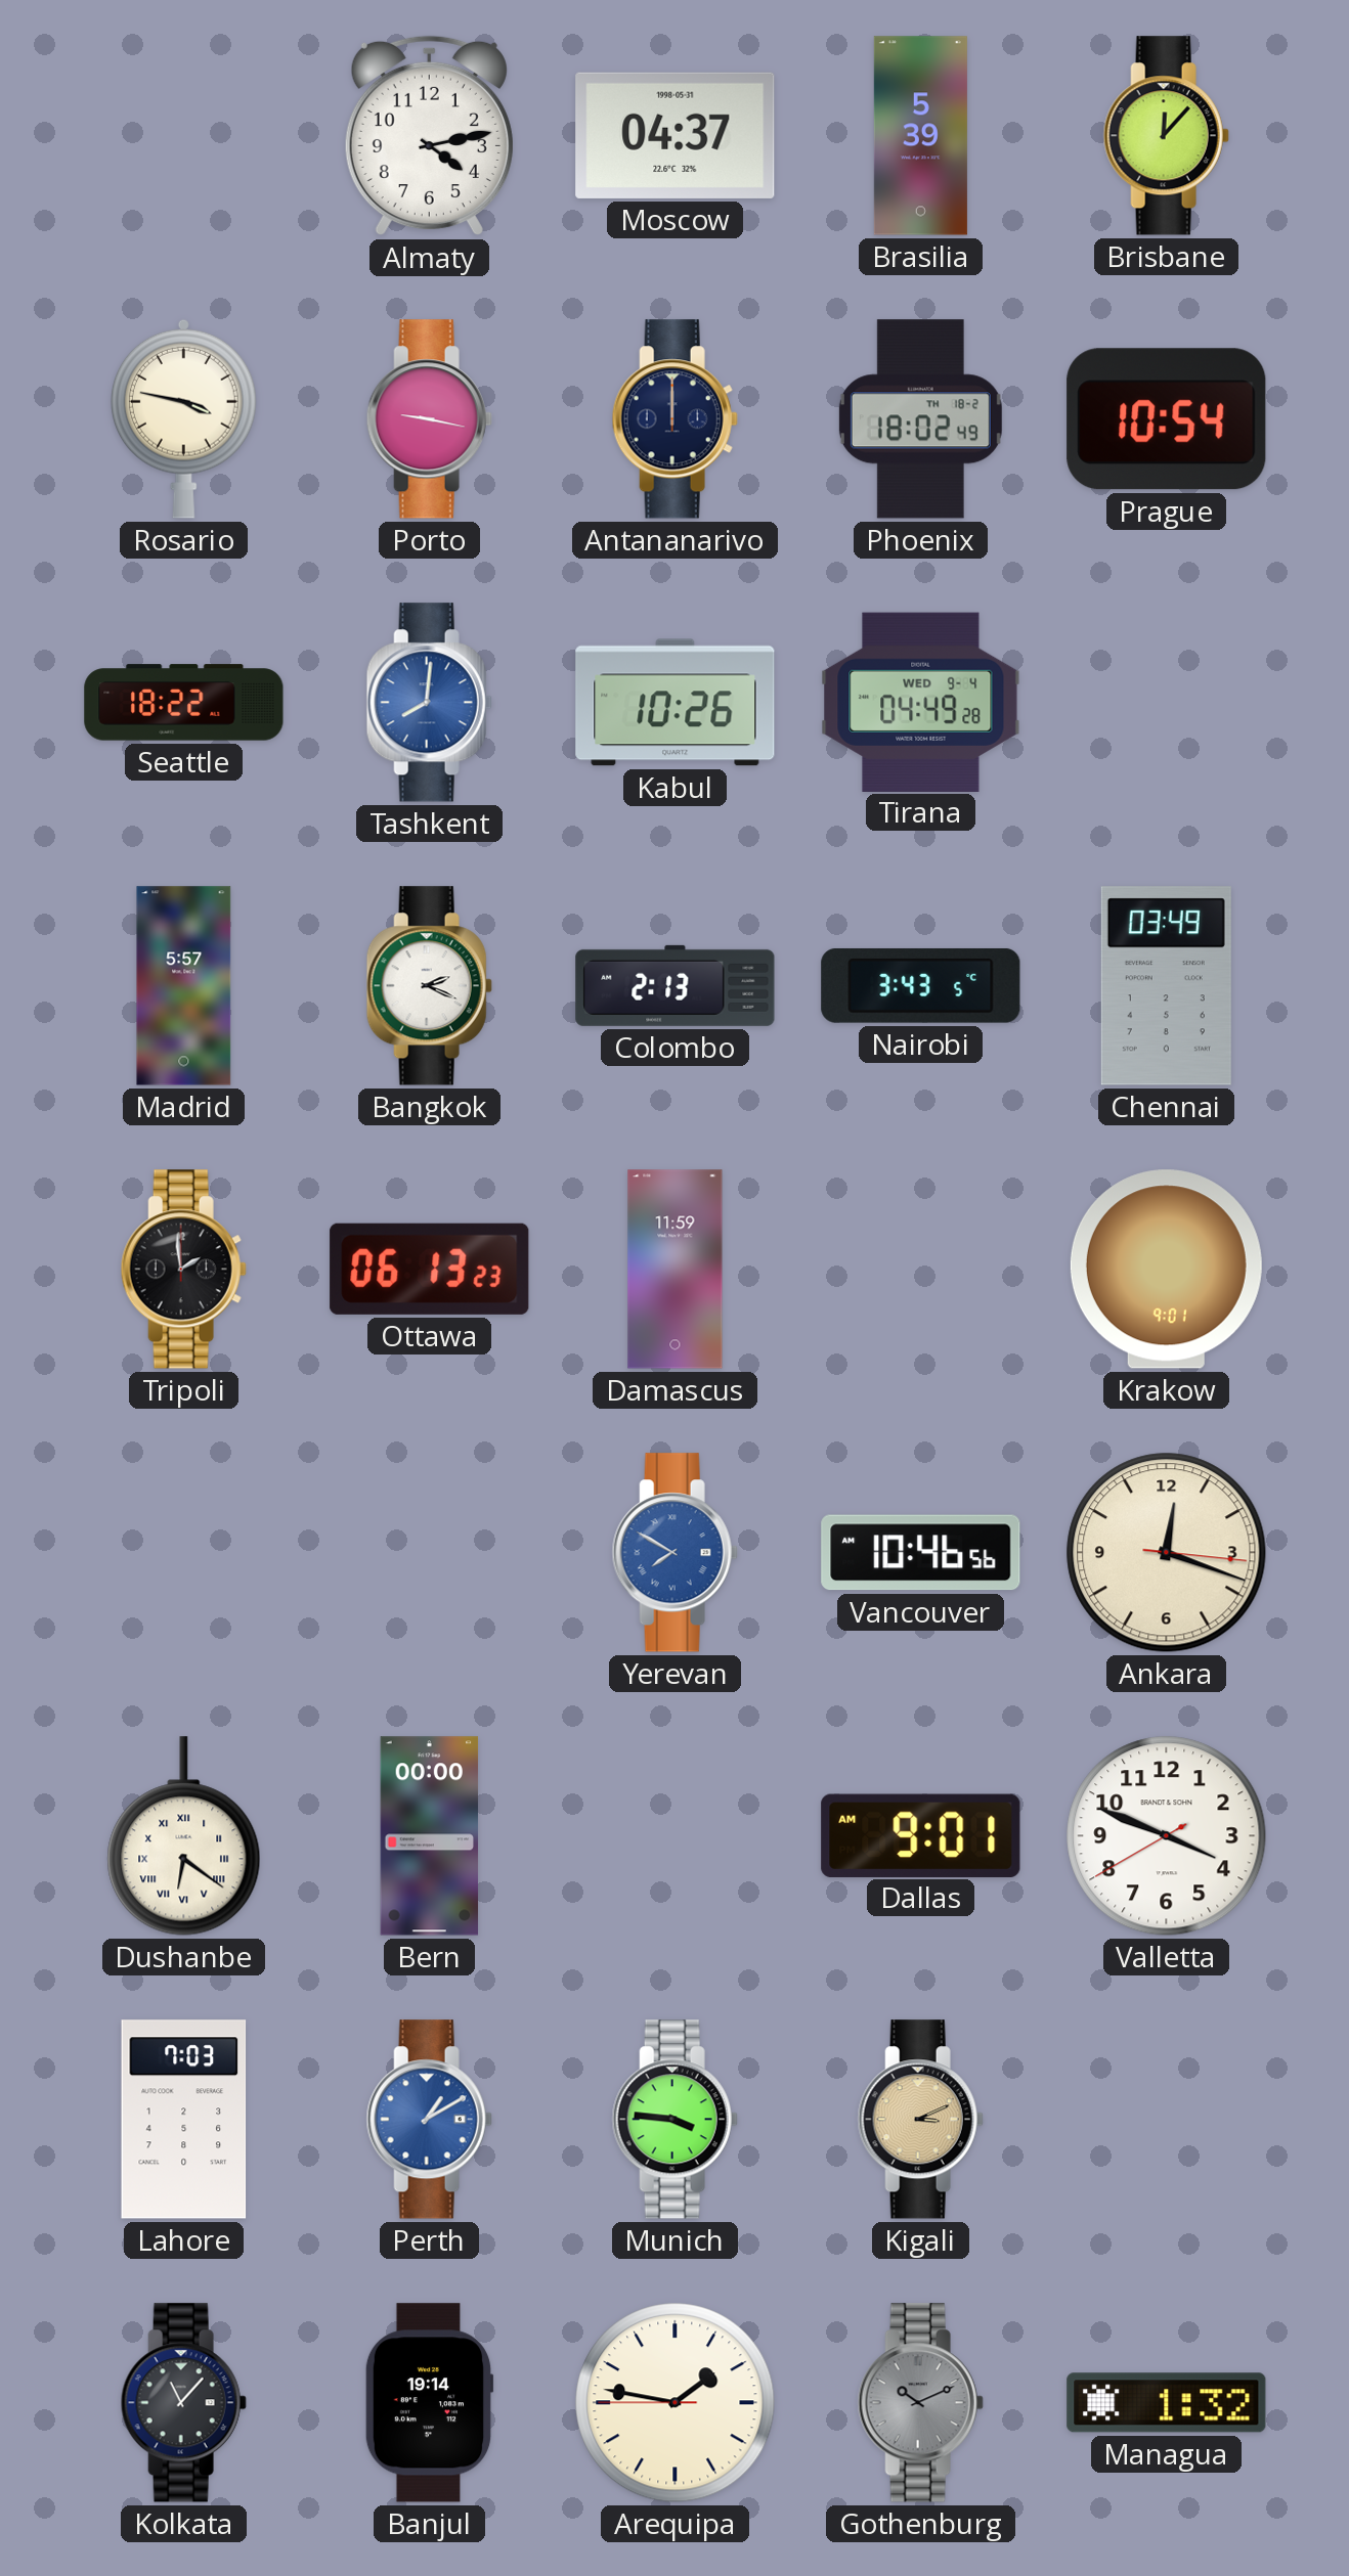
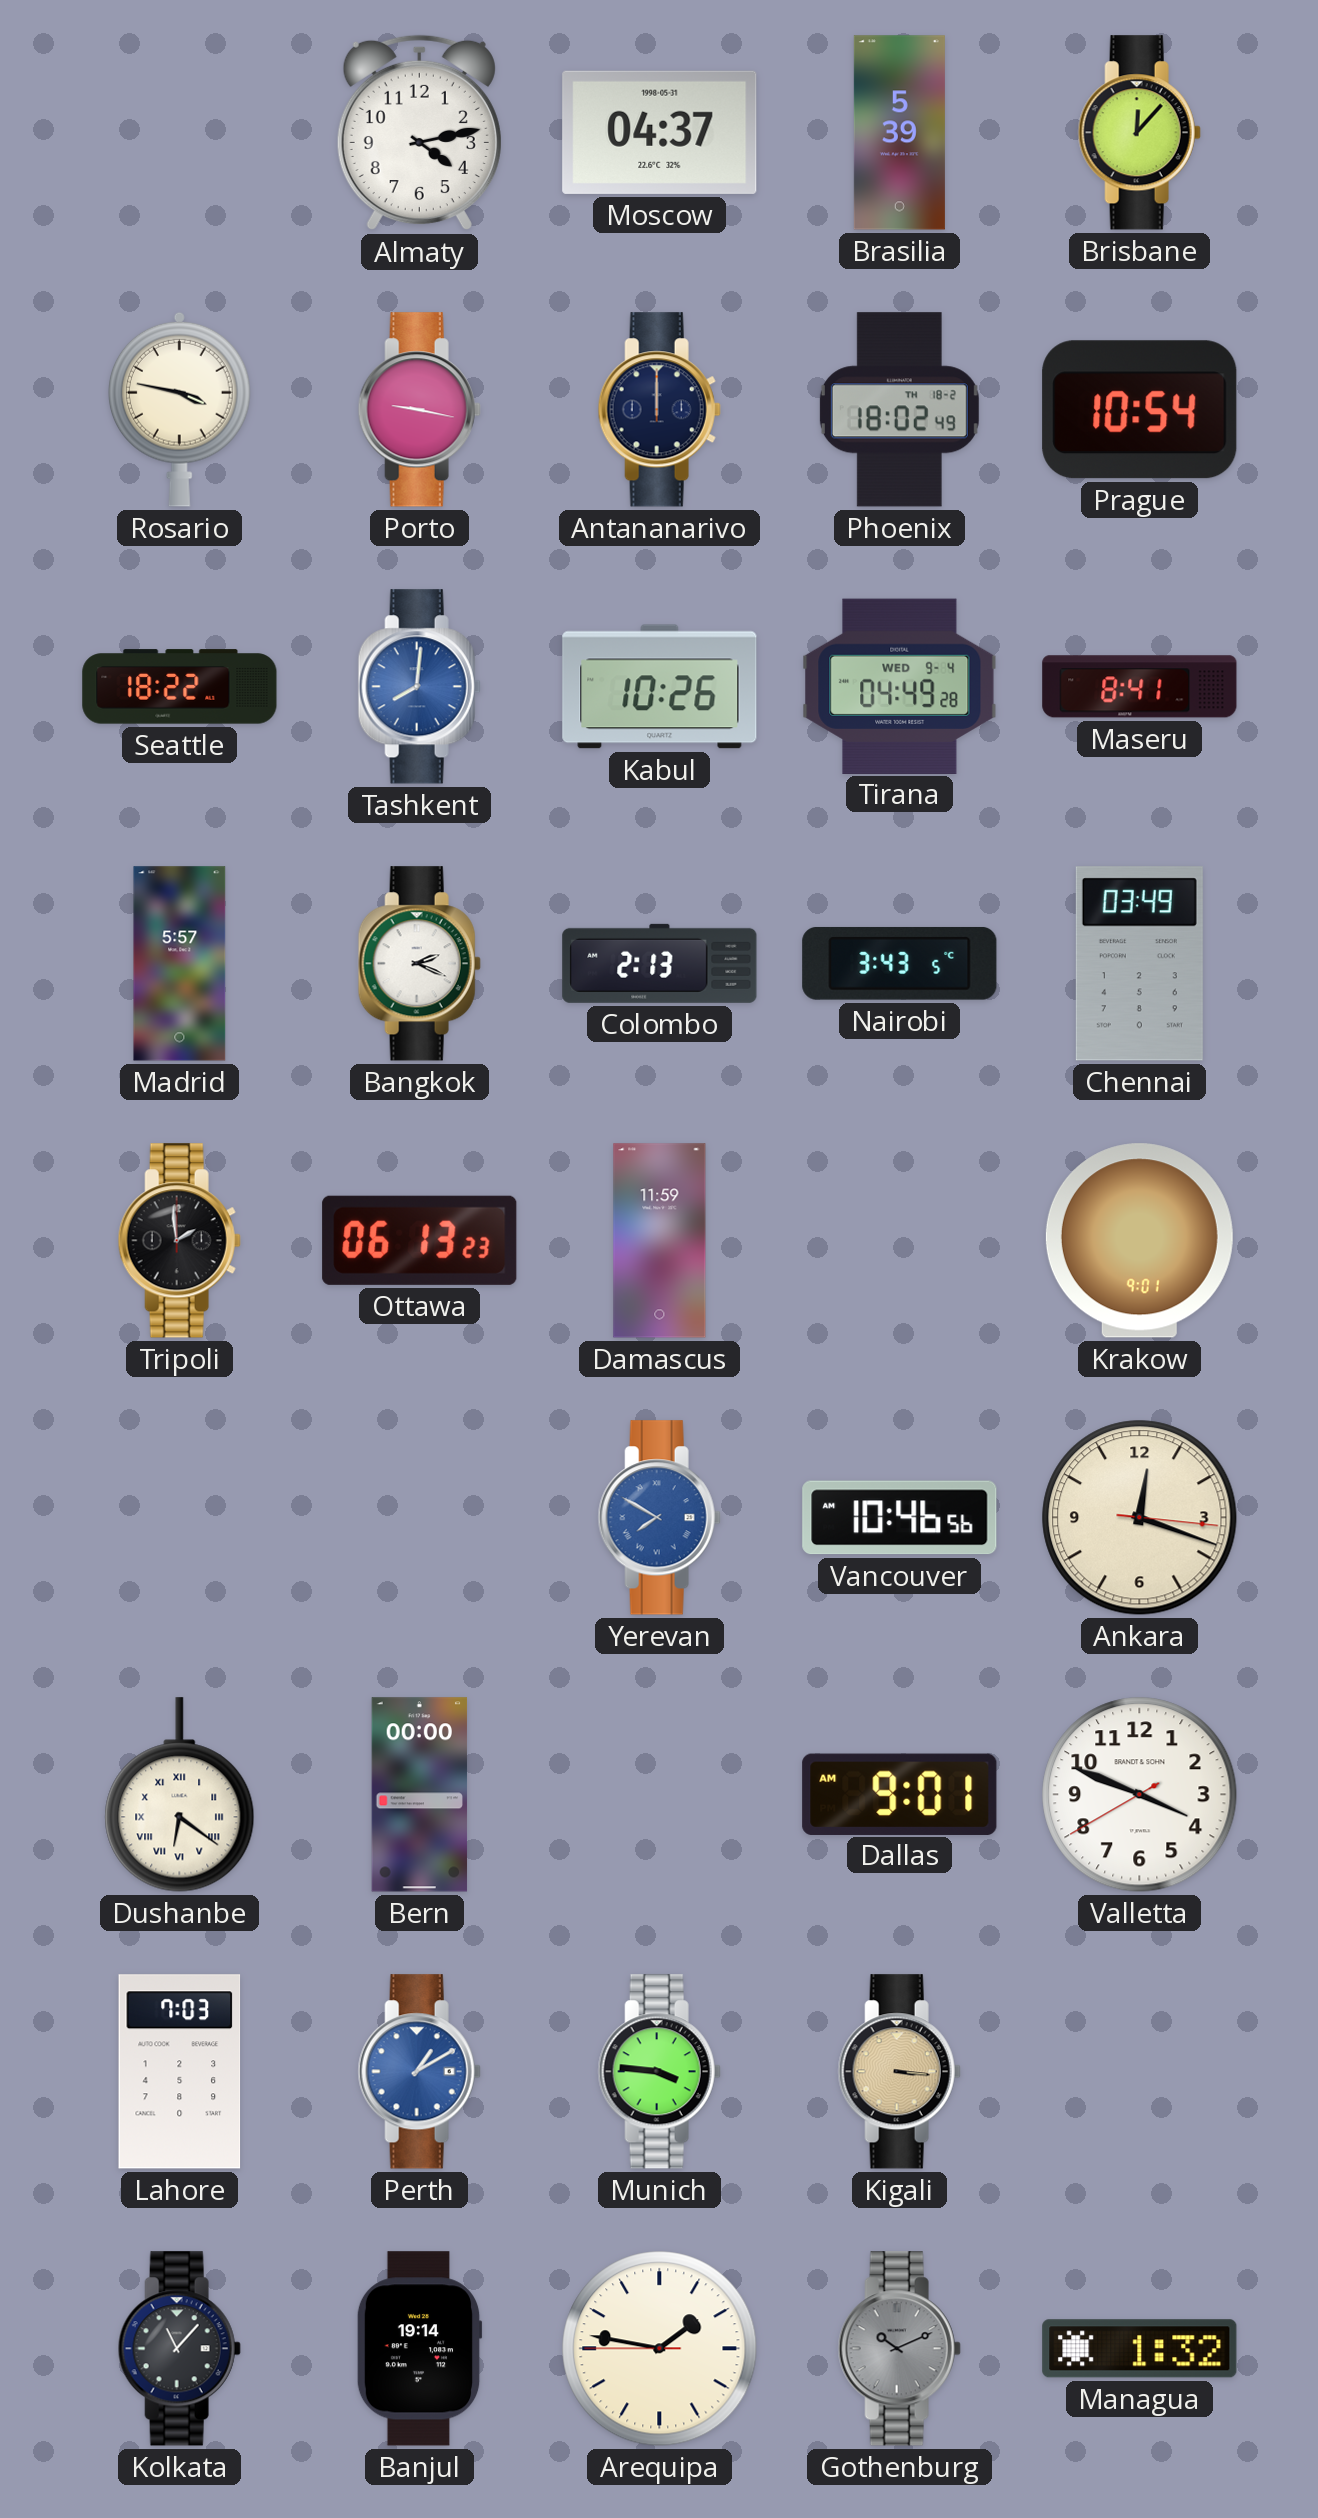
Maseru: none -> 8:41 (1140, 687)
Kigali: 3:11 -> 3:16 (899, 2072)
